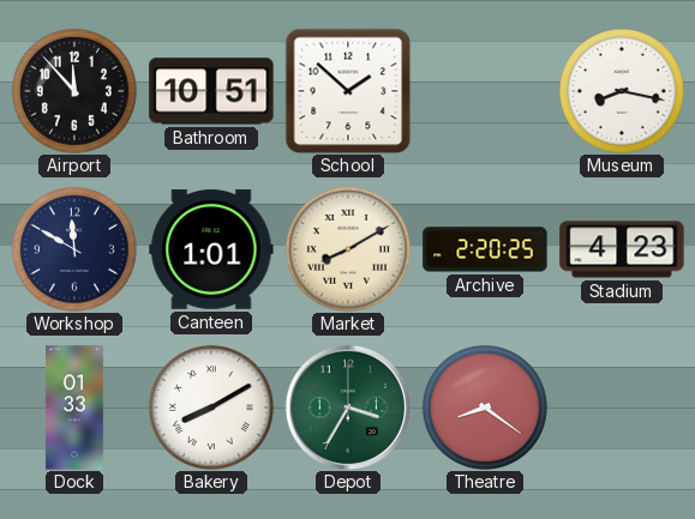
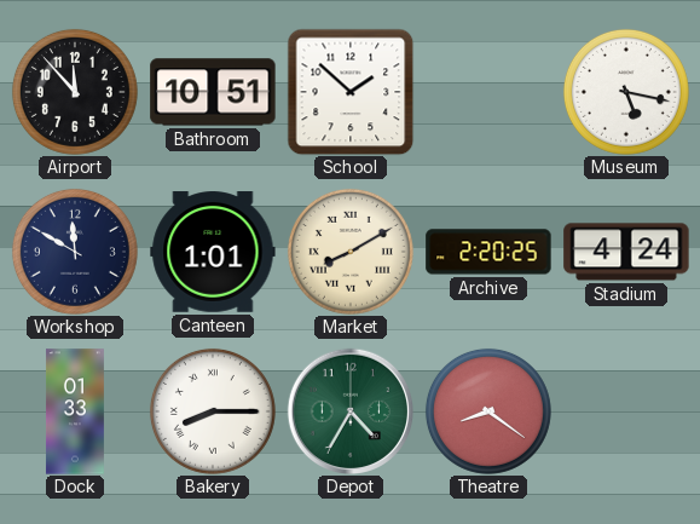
Museum: 8:17 -> 5:17 (626, 92)
Stadium: 4:23 -> 4:24 (626, 252)
Bakery: 8:10 -> 8:15 (213, 411)
Depot: 3:35 -> 4:35 (349, 410)
